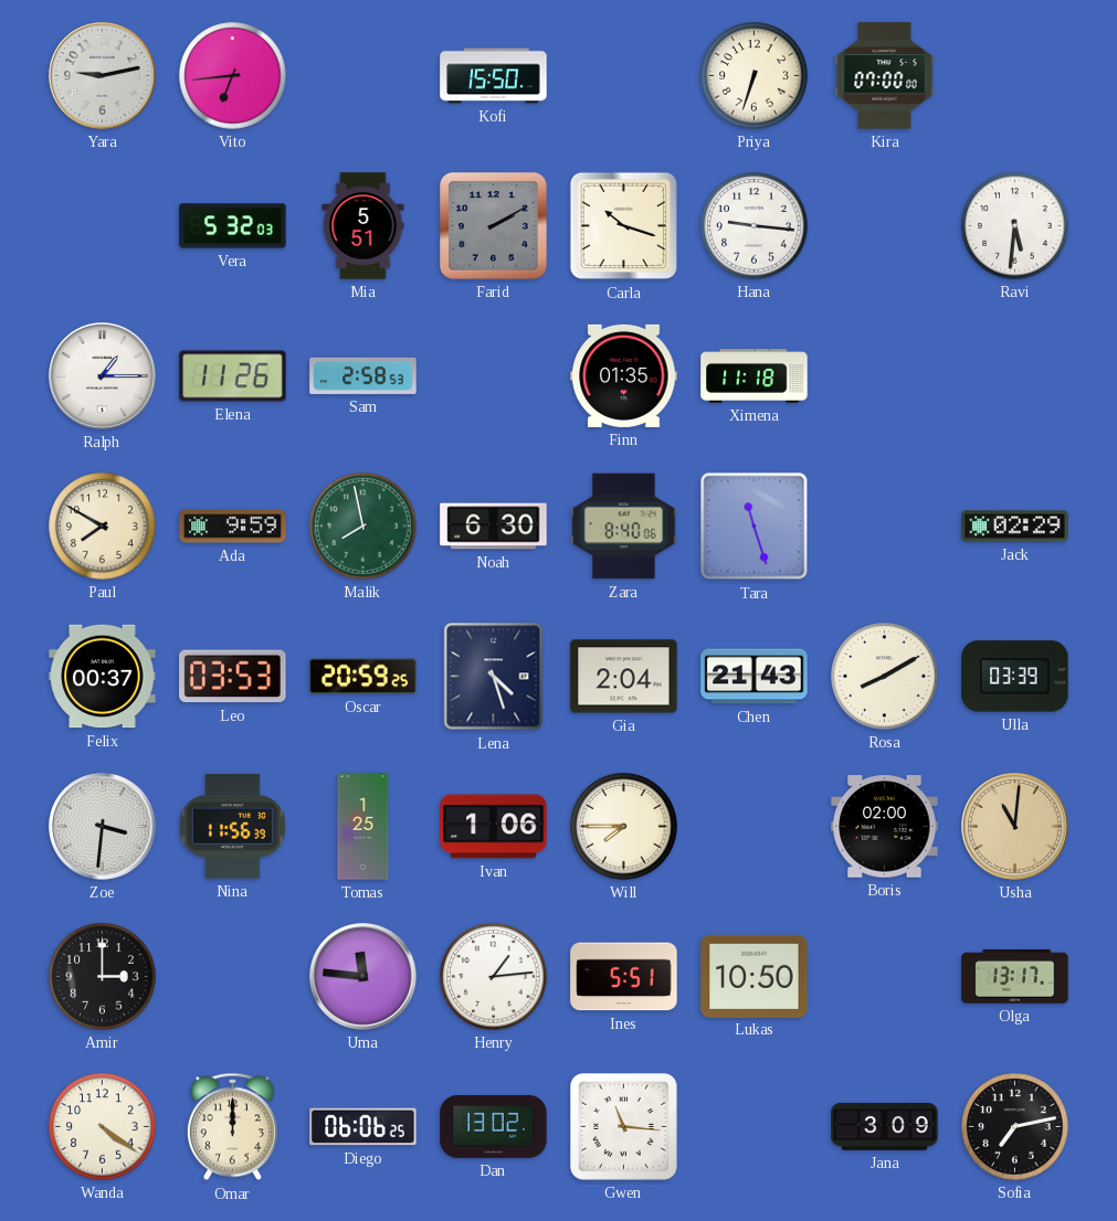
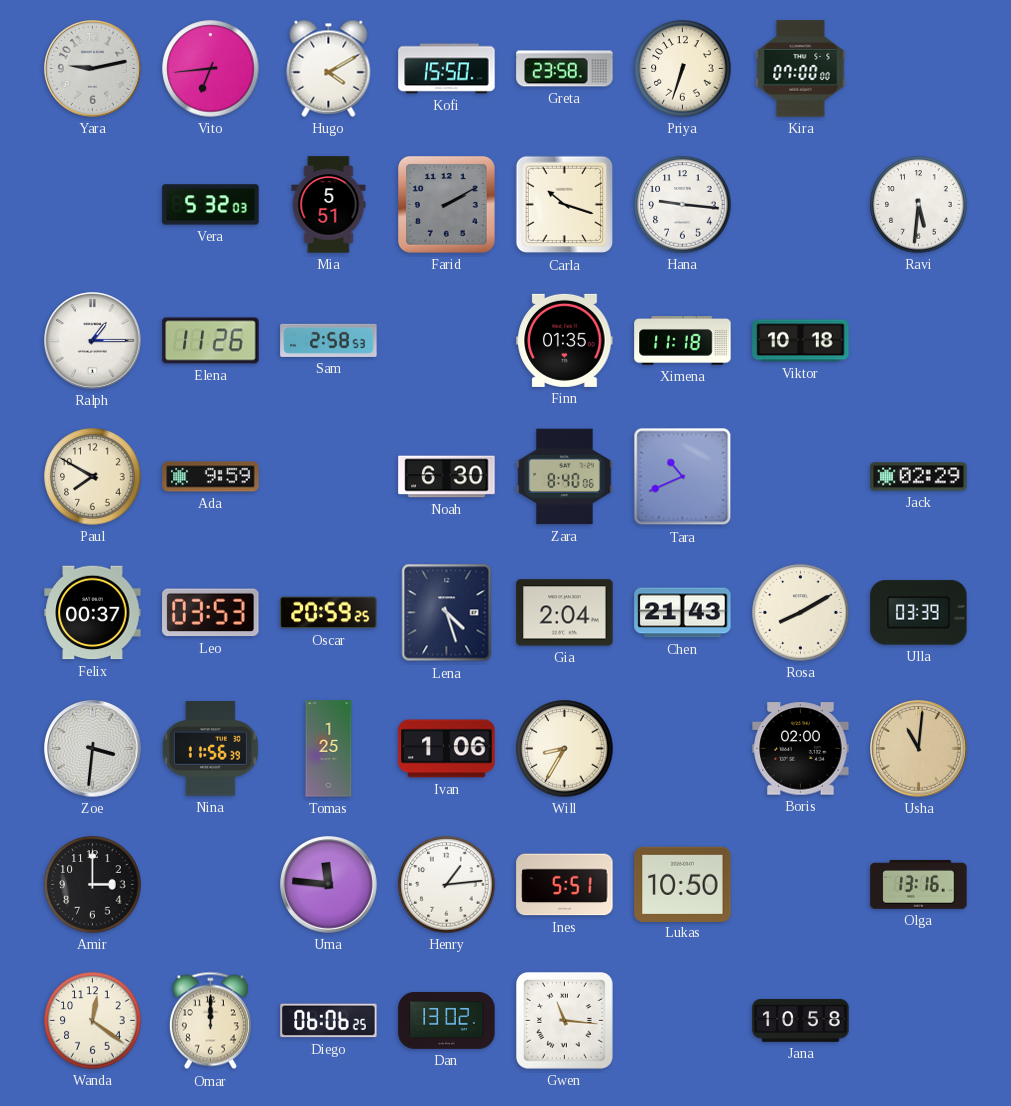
Hugo: none -> 4:10 (329, 68)
Greta: none -> 23:58 (565, 69)
Viktor: none -> 10:18 (801, 341)
Malik: 7:58 -> none (363, 527)
Tara: 11:27 -> 10:41 (683, 477)
Will: 7:45 -> 8:35 (565, 749)
Olga: 13:17 -> 13:16 (919, 884)
Wanda: 4:21 -> 12:21 (93, 1021)
Jana: 3:09 -> 10:58 (801, 1021)
Sofia: 7:13 -> none (1015, 1127)
